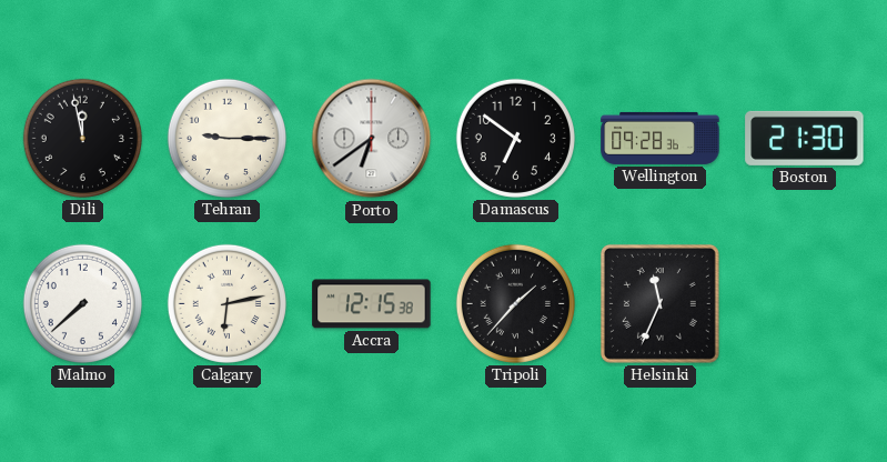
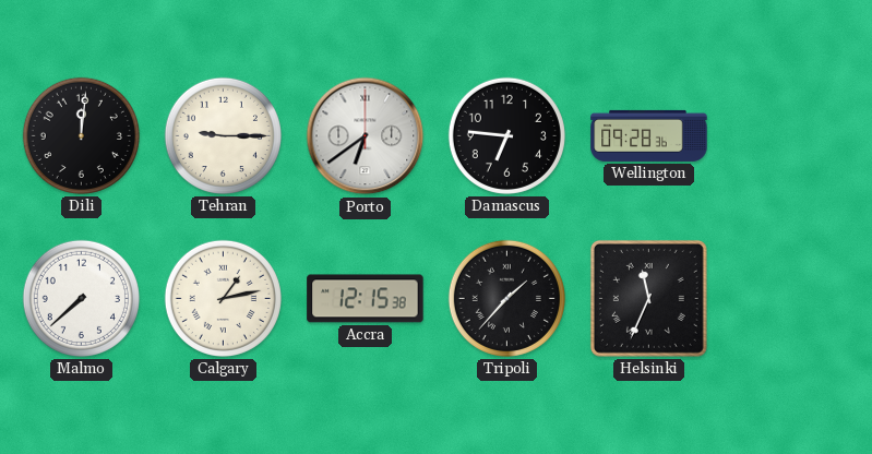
Dili: 11:58 -> 12:01 (81, 135)
Damascus: 6:51 -> 6:46 (506, 135)
Boston: 21:30 -> none (805, 138)
Calgary: 6:13 -> 1:13 (223, 298)
